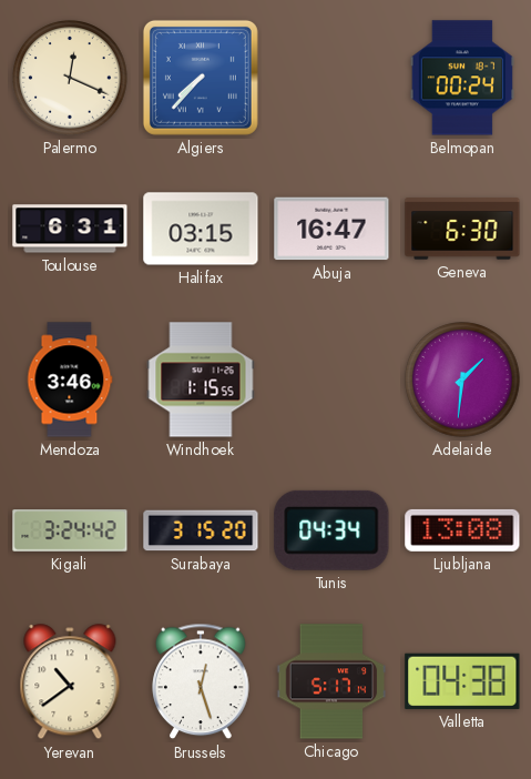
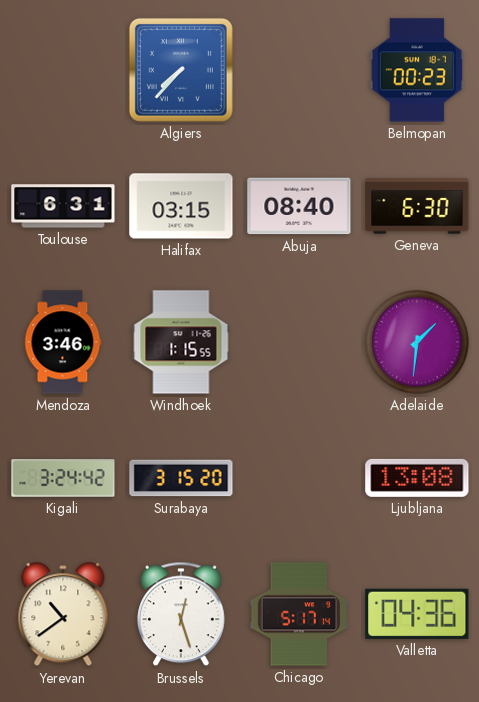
Palermo: 12:19 -> none (70, 78)
Belmopan: 00:24 -> 00:23 (417, 70)
Abuja: 16:47 -> 08:40 (299, 206)
Tunis: 04:34 -> none (331, 530)
Valletta: 04:38 -> 04:36 (417, 614)
